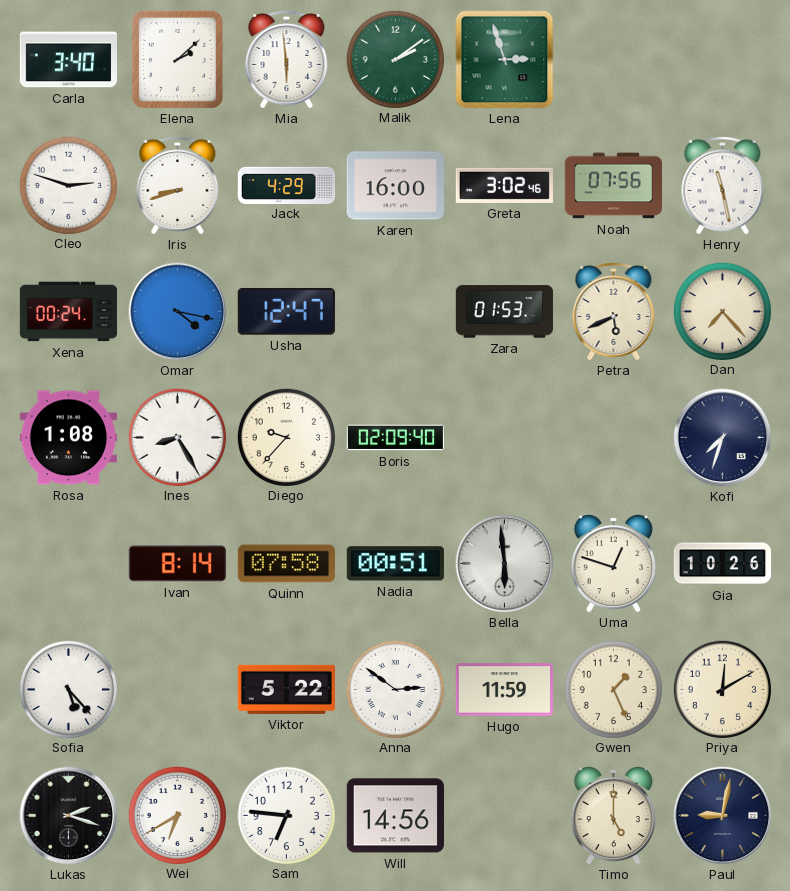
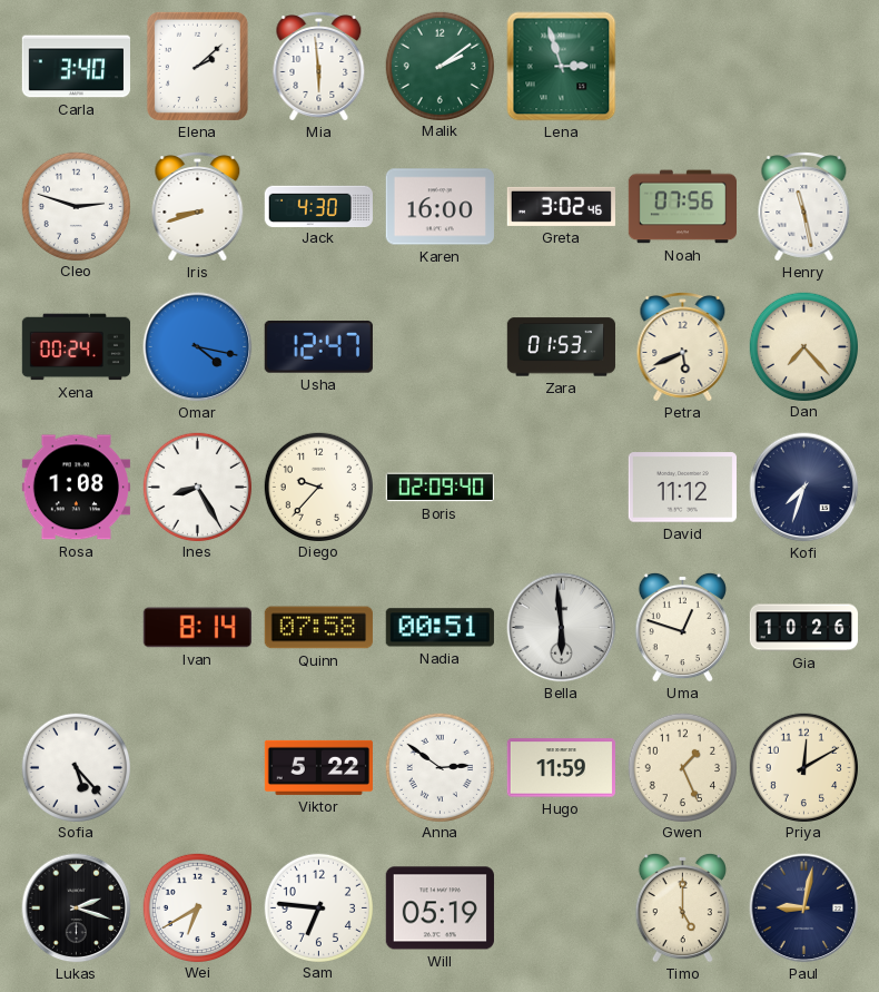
Jack: 4:29 -> 4:30 (318, 206)
David: none -> 11:12 (682, 488)
Will: 14:56 -> 05:19 (439, 908)
